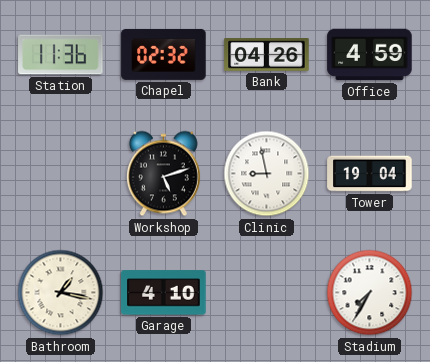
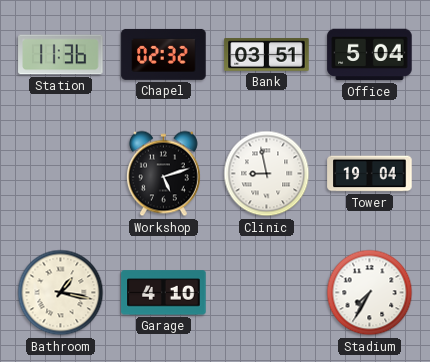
Bank: 04:26 -> 03:51 (267, 55)
Office: 4:59 -> 5:04 (370, 55)
